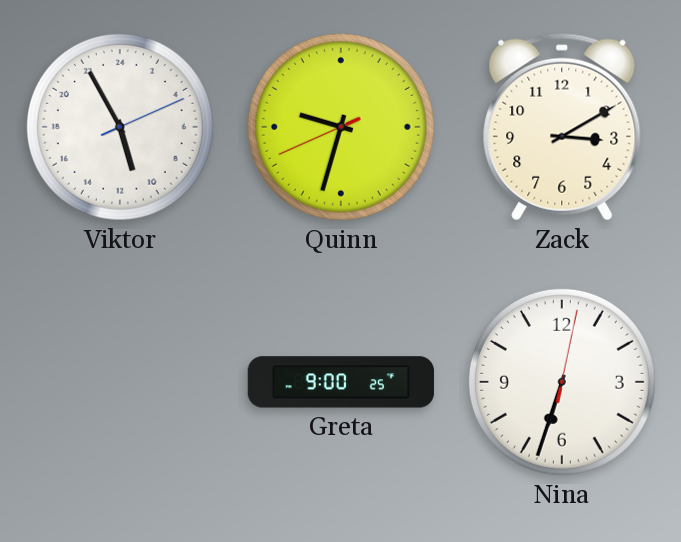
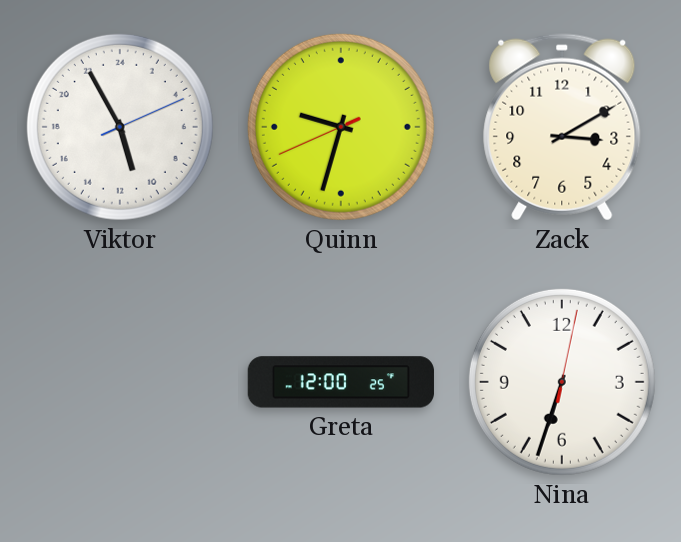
Greta: 9:00 -> 12:00 (341, 382)
